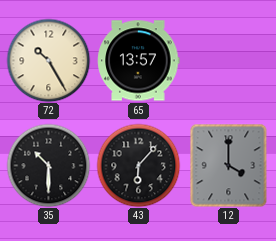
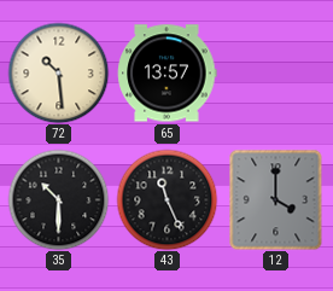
72: 10:25 -> 10:29 (58, 72)
43: 6:07 -> 11:26 (166, 199)
